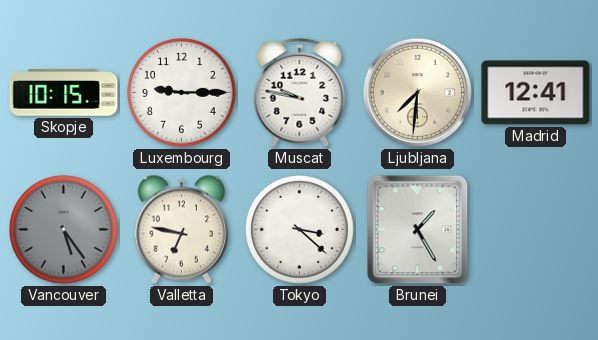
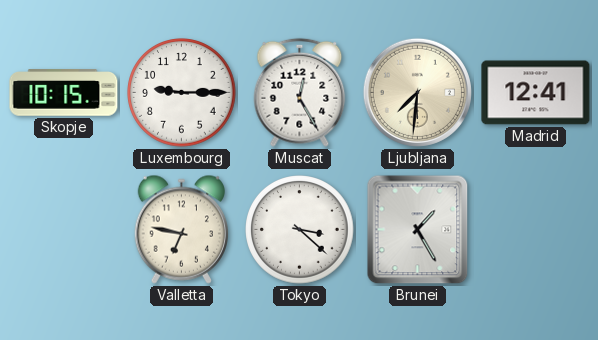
Muscat: 9:47 -> 12:25 (300, 92)
Vancouver: 5:24 -> none (64, 230)
